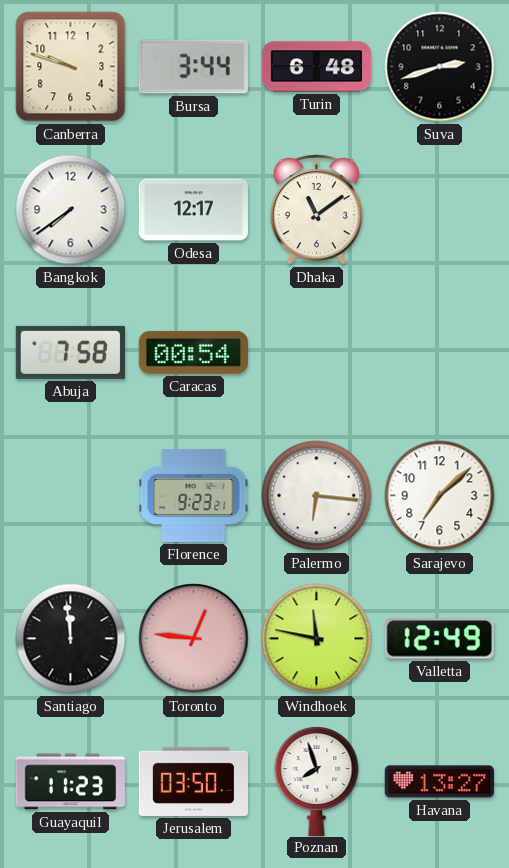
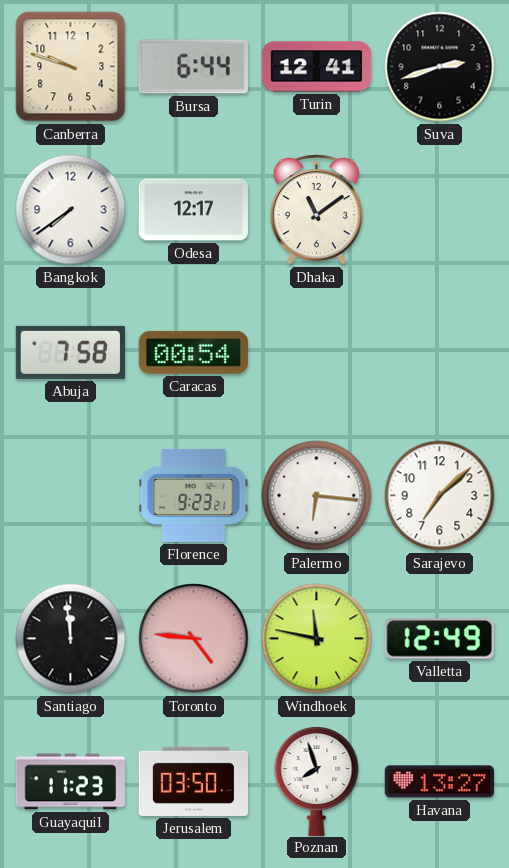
Bursa: 3:44 -> 6:44 (193, 67)
Turin: 6:48 -> 12:41 (317, 67)
Toronto: 12:46 -> 4:46 (194, 639)
